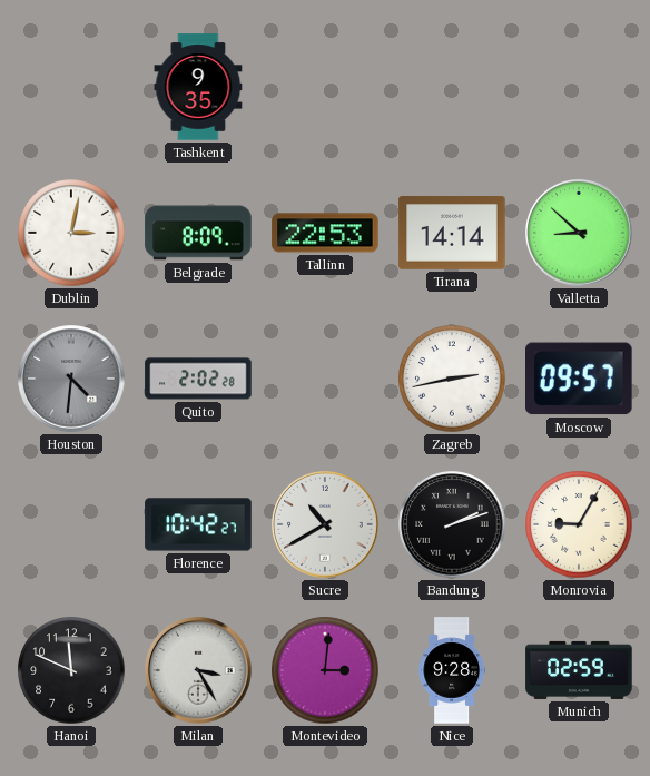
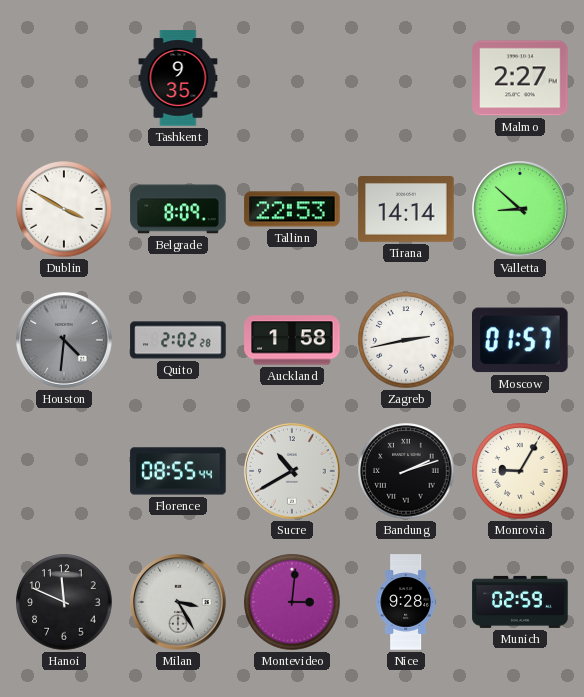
Malmo: none -> 2:27 (520, 78)
Dublin: 3:02 -> 3:50 (64, 209)
Auckland: none -> 1:58 (292, 340)
Moscow: 09:57 -> 01:57 (521, 340)
Florence: 10:42 -> 08:55 (178, 471)
